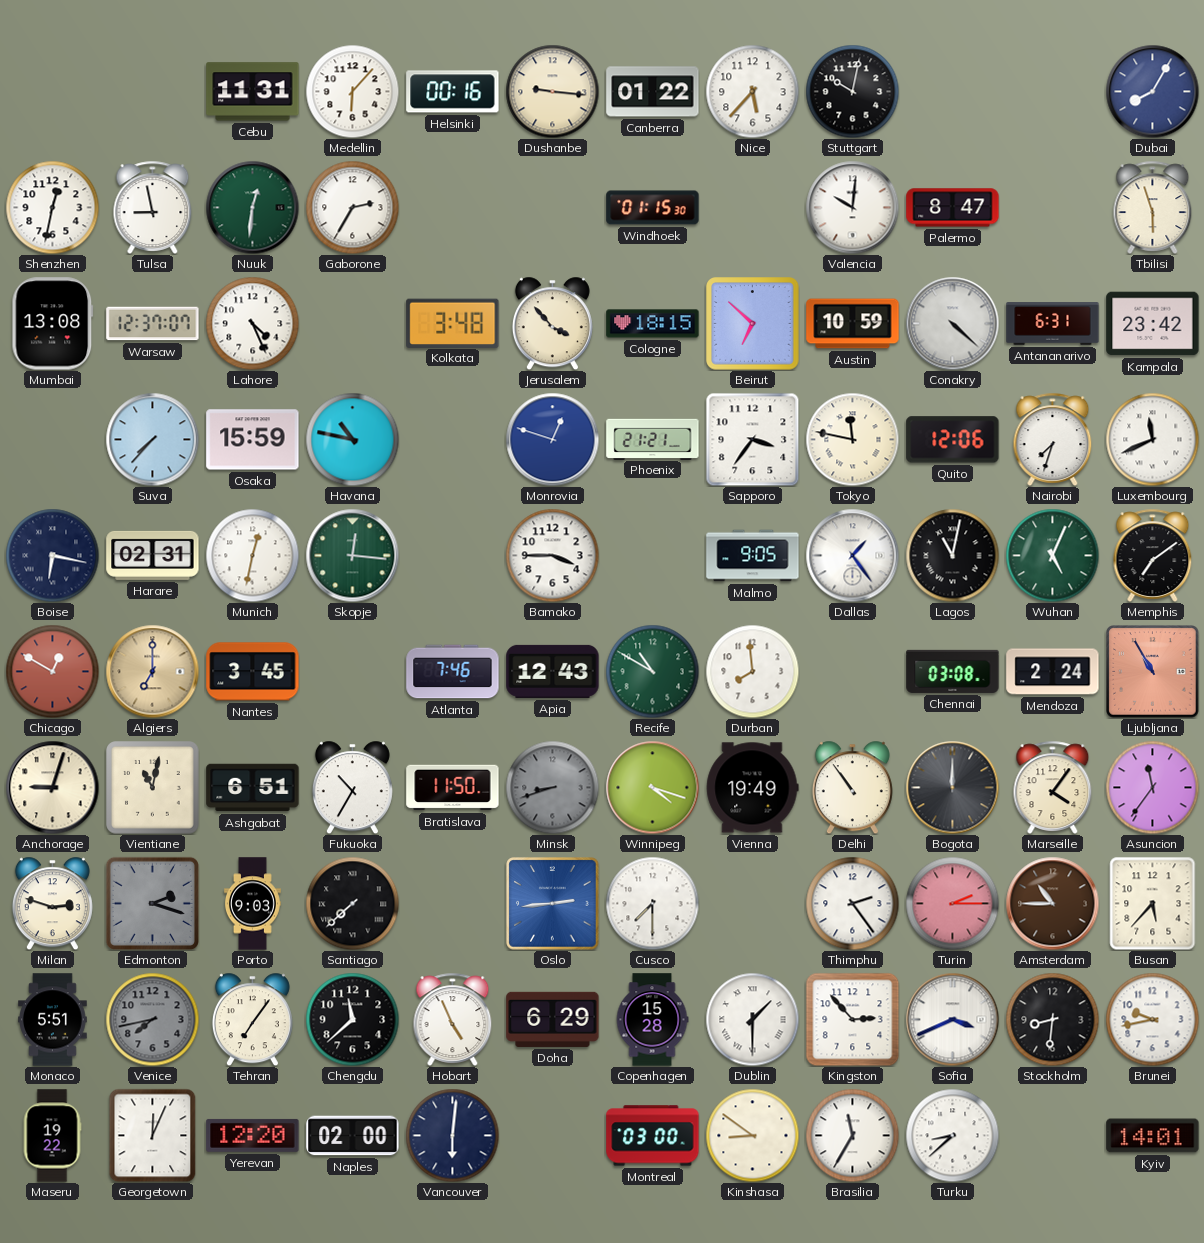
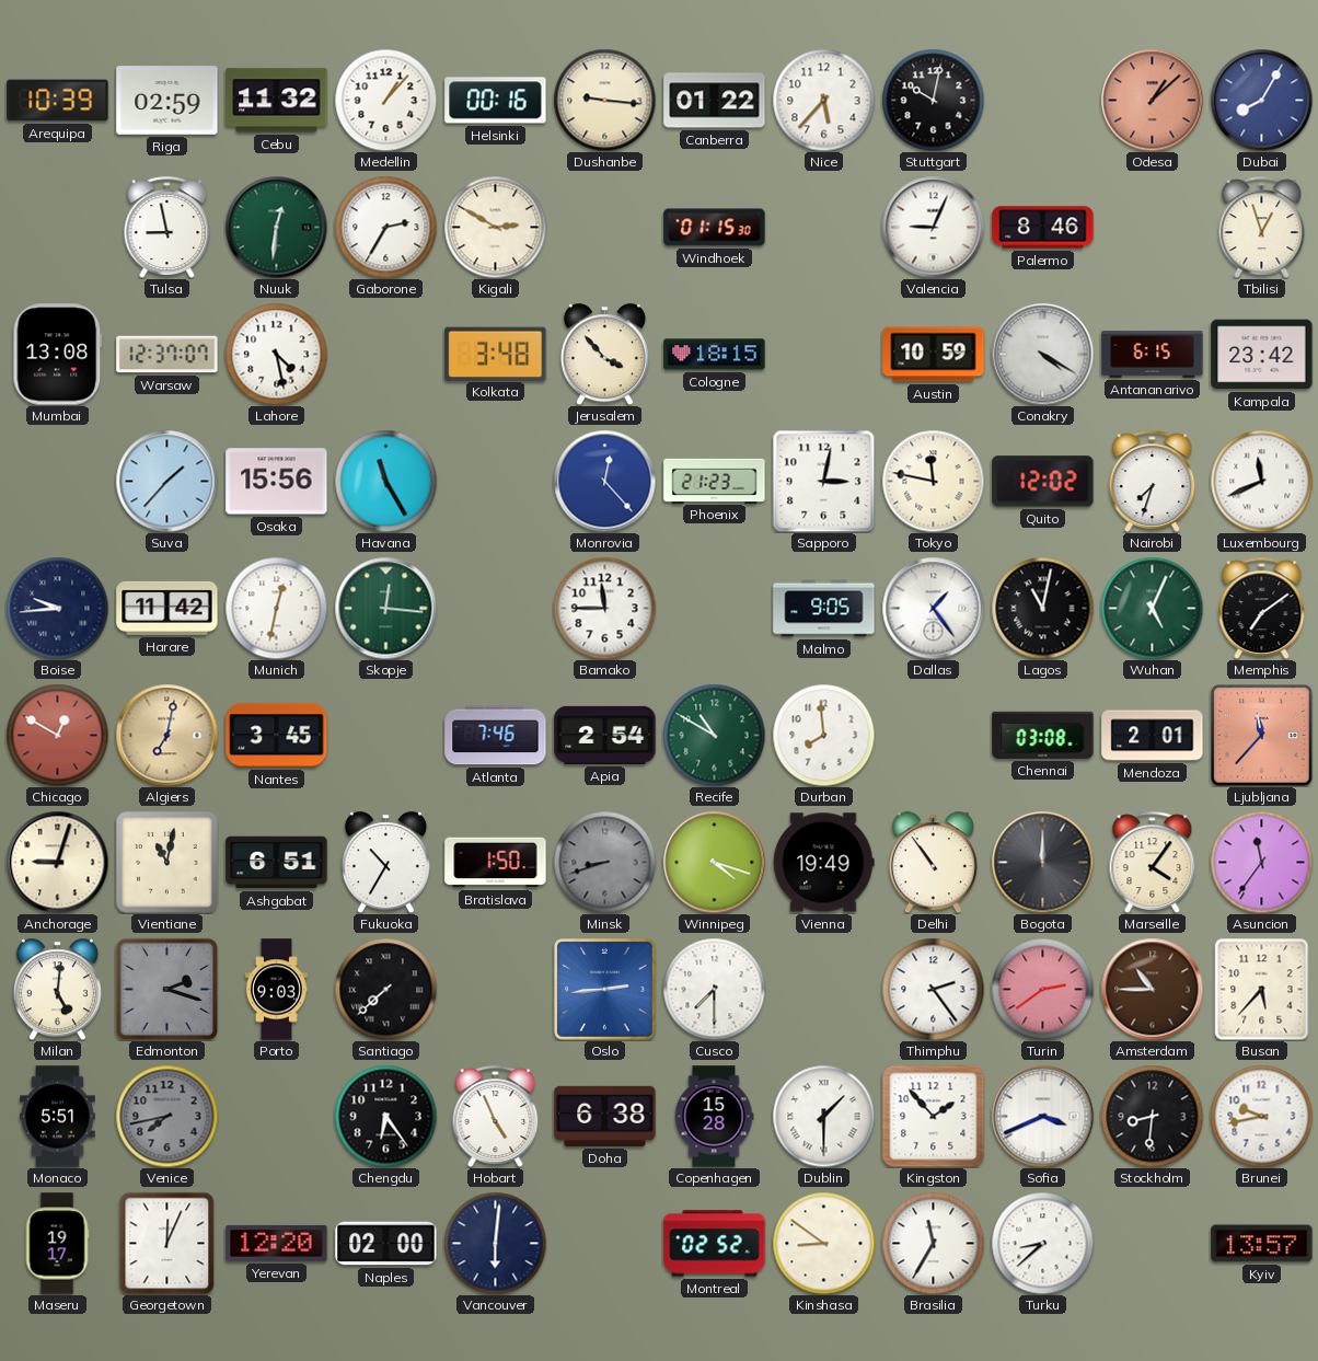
Arequipa: none -> 10:39 (58, 101)
Riga: none -> 02:59 (167, 101)
Cebu: 11:31 -> 11:32 (277, 101)
Medellin: 6:07 -> 1:07 (385, 100)
Odesa: none -> 1:08 (1152, 100)
Shenzhen: 12:32 -> none (52, 207)
Kigali: none -> 2:50 (495, 227)
Valencia: 10:01 -> 9:04 (933, 227)
Palermo: 8:47 -> 8:46 (1043, 228)
Tbilisi: 5:57 -> 12:57 (1262, 227)
Lahore: 4:26 -> 4:28 (276, 354)
Beirut: 6:52 -> none (753, 324)
Conakry: 4:22 -> 4:20 (1042, 354)
Antananarivo: 6:31 -> 6:15 (1153, 355)
Suva: 7:37 -> 1:37 (166, 481)
Osaka: 15:59 -> 15:56 (277, 482)
Havana: 10:47 -> 11:25 (385, 481)
Monrovia: 12:48 -> 12:23 (604, 481)
Phoenix: 21:21 -> 21:23 (715, 481)
Sapporo: 3:36 -> 3:02 (823, 481)
Quito: 12:06 -> 12:02 (1043, 482)
Boise: 6:17 -> 9:44 (57, 608)
Harare: 02:31 -> 11:42 (167, 608)
Bamako: 3:45 -> 11:45 (604, 608)
Algiers: 7:00 -> 7:02 (166, 735)
Apia: 12:43 -> 2:54 (605, 735)
Mendoza: 2:24 -> 2:01 (1153, 736)
Ljubljana: 10:55 -> 11:37 (1262, 736)
Bratislava: 11:50 -> 1:50 (496, 863)
Milan: 2:48 -> 5:01 (57, 989)
Turin: 2:15 -> 2:39 (1042, 989)
Tehran: 7:06 -> none (252, 1019)
Chengdu: 11:38 -> 6:24 (385, 1116)
Doha: 6:29 -> 6:38 (605, 1116)
Kingston: 2:53 -> 1:53 (933, 1116)
Maseru: 19:22 -> 19:17 (57, 1244)
Montreal: 03:00 -> 02:52 (715, 1244)
Kyiv: 14:01 -> 13:57 (1262, 1244)
